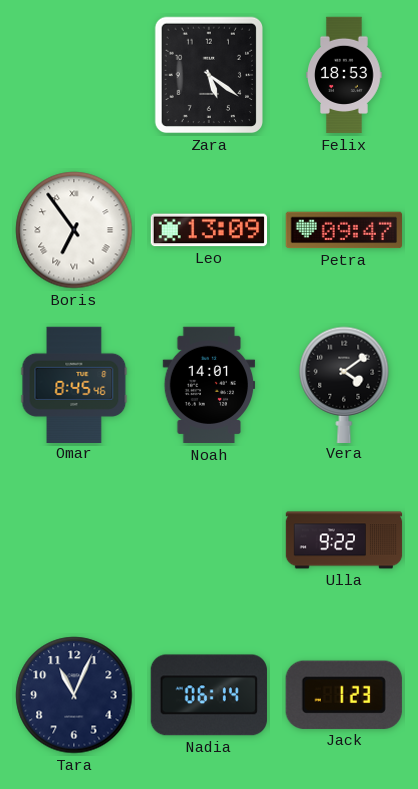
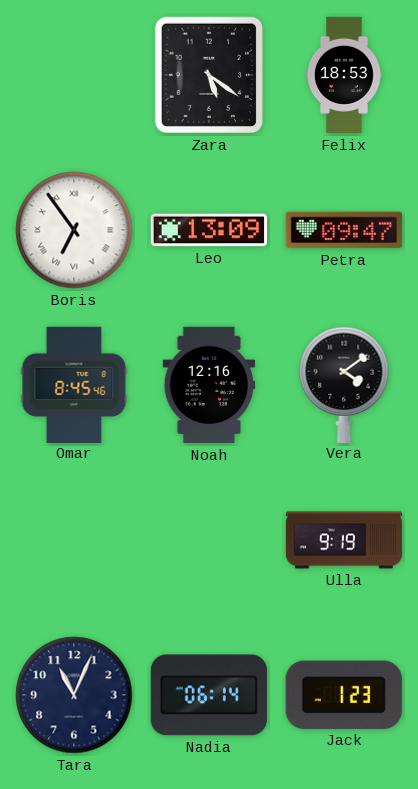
Noah: 14:01 -> 12:16 (209, 385)
Ulla: 9:22 -> 9:19 (344, 540)
